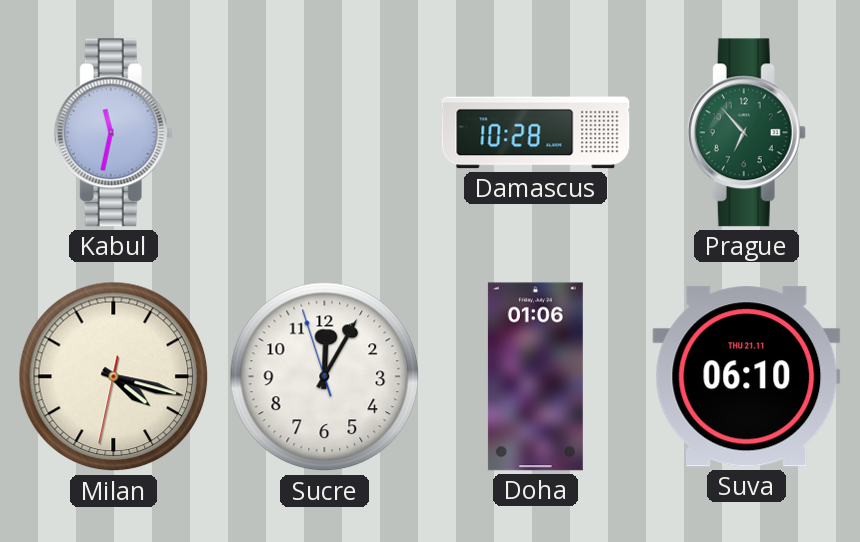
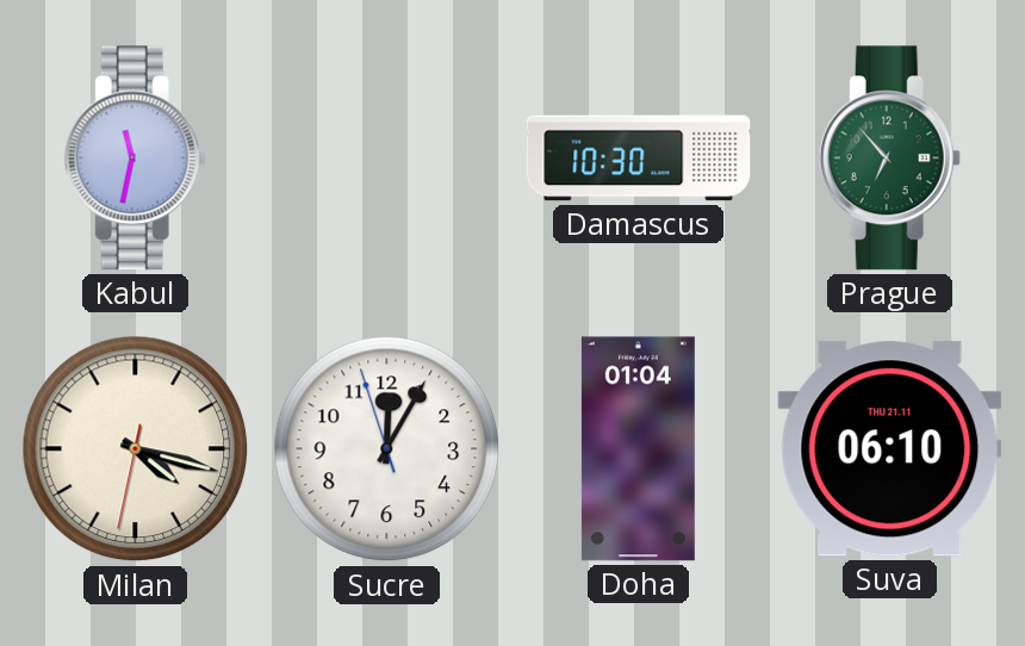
Damascus: 10:28 -> 10:30 (639, 159)
Doha: 01:06 -> 01:04 (638, 449)
